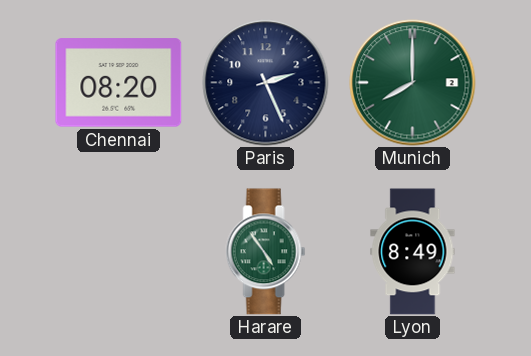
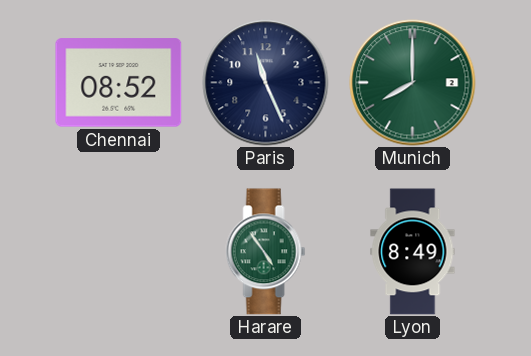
Chennai: 08:20 -> 08:52 (119, 83)
Paris: 2:26 -> 11:26 (266, 83)
